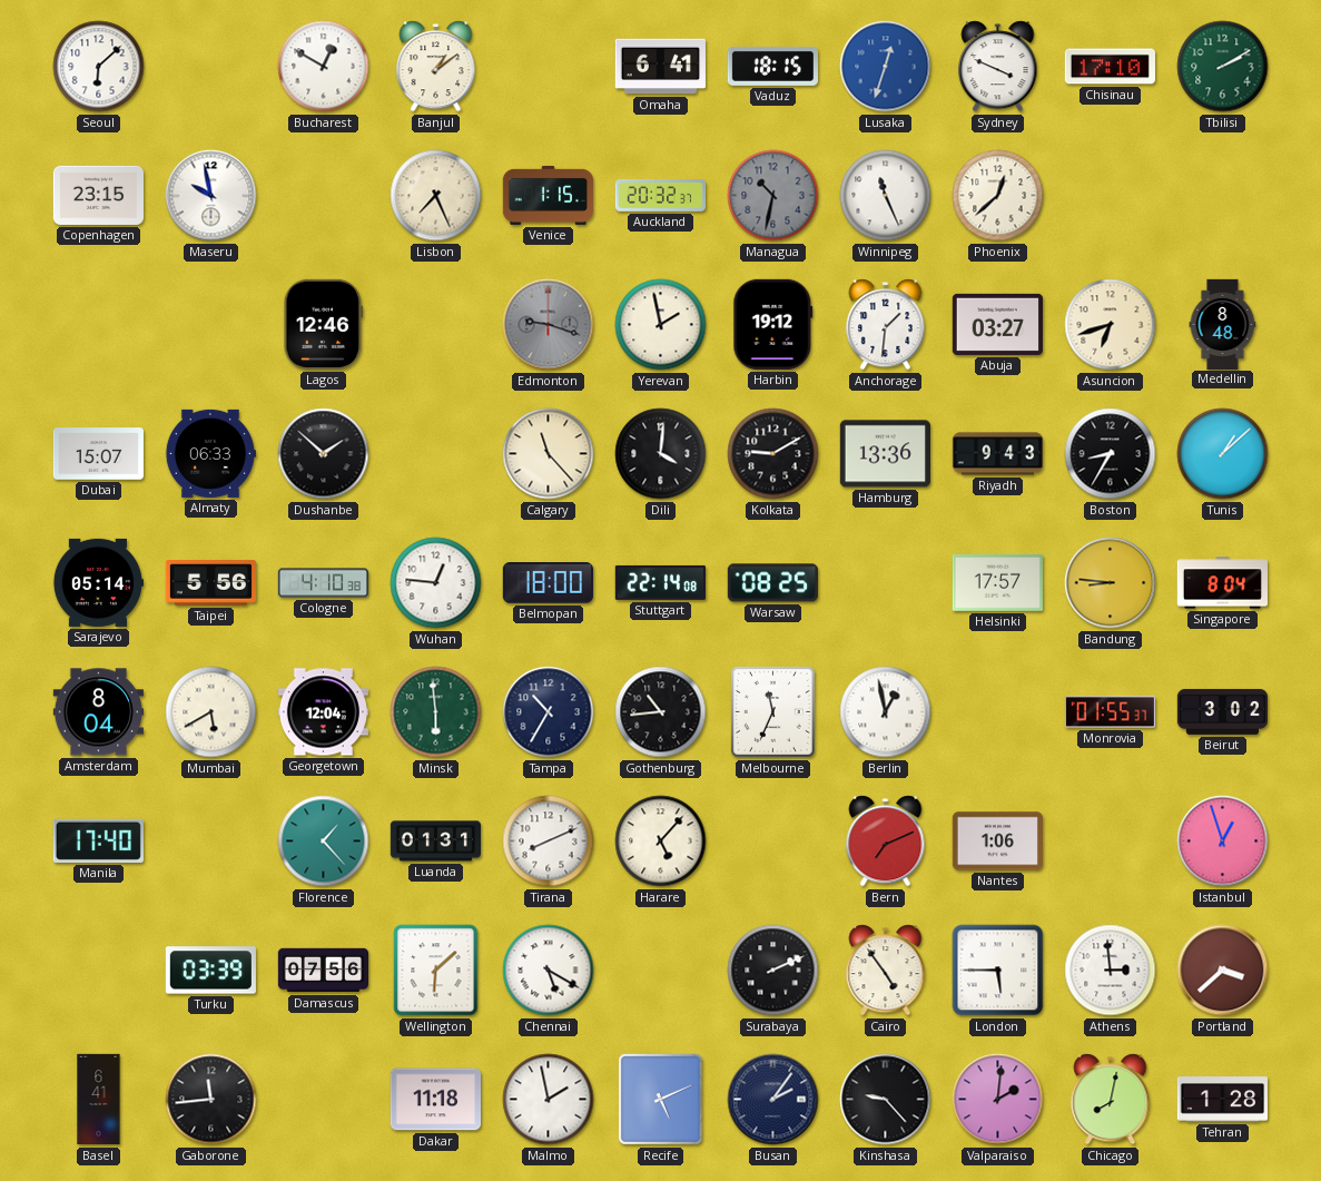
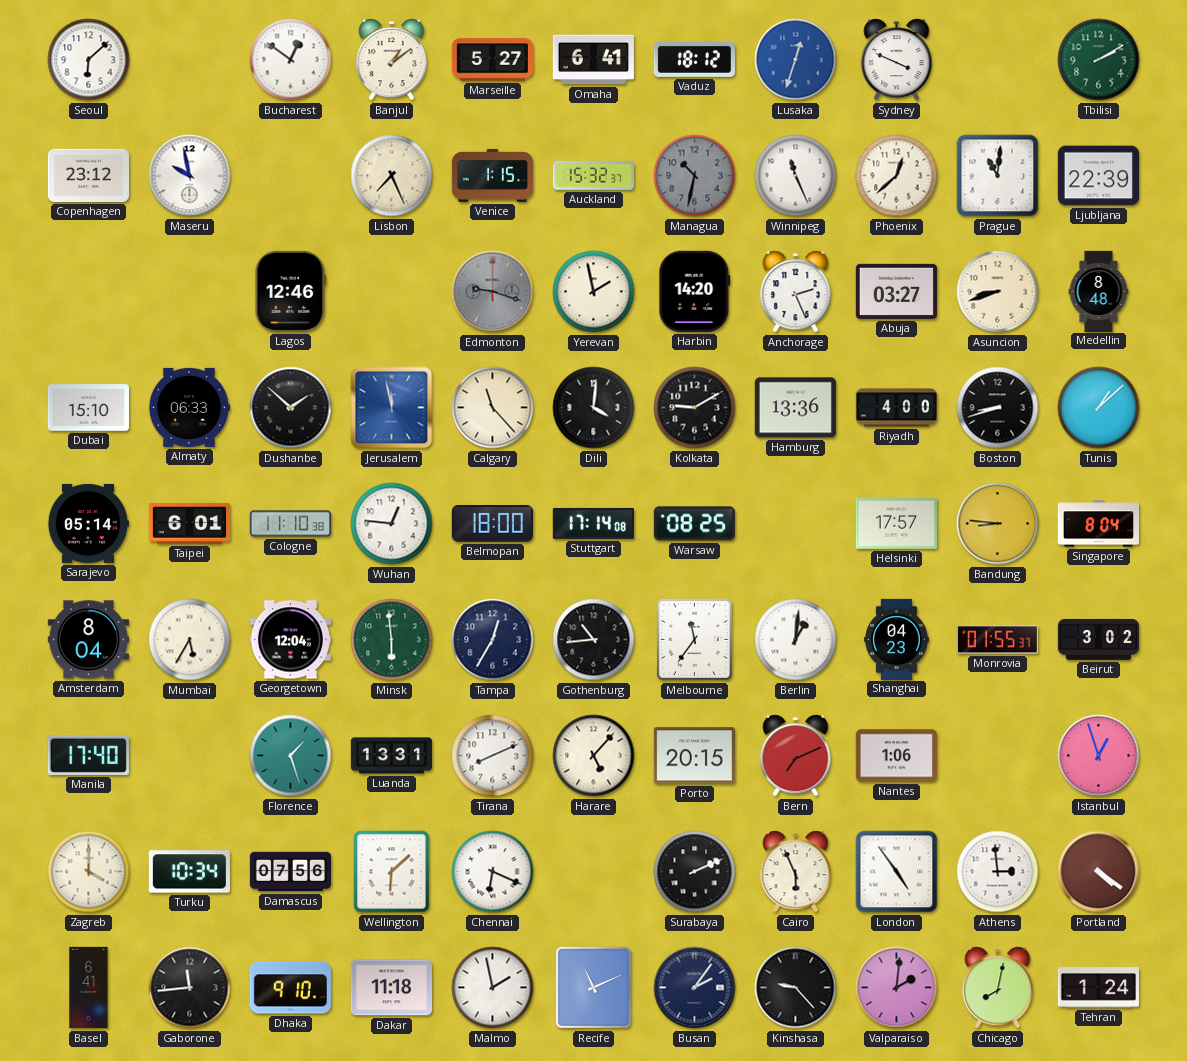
Bucharest: 12:50 -> 12:51 (291, 60)
Marseille: none -> 5:27 (492, 60)
Vaduz: 18:15 -> 18:12 (694, 59)
Chisinau: 17:10 -> none (1110, 67)
Copenhagen: 23:15 -> 23:12 (88, 175)
Auckland: 20:32 -> 15:32 (593, 176)
Prague: none -> 11:01 (998, 176)
Ljubljana: none -> 22:39 (1098, 176)
Harbin: 19:12 -> 14:20 (695, 291)
Anchorage: 1:31 -> 2:26 (796, 292)
Asuncion: 6:42 -> 8:42 (998, 292)
Dubai: 15:07 -> 15:10 (88, 408)
Jerusalem: none -> 11:58 (392, 408)
Riyadh: 9:43 -> 4:00 (896, 408)
Boston: 8:35 -> 8:42 (998, 408)
Taipei: 5:56 -> 6:01 (189, 524)
Cologne: 4:10 -> 11:10 (290, 524)
Stuttgart: 22:14 -> 17:14 (593, 523)
Mumbai: 5:40 -> 5:35 (190, 640)
Tampa: 10:35 -> 12:35 (493, 640)
Melbourne: 11:34 -> 11:36 (694, 639)
Berlin: 12:58 -> 1:01 (796, 640)
Shanghai: none -> 04:23 (897, 639)
Florence: 1:23 -> 1:27 (291, 756)
Luanda: 01:31 -> 13:31 (391, 756)
Porto: none -> 20:15 (694, 756)
Zagreb: none -> 4:00 (89, 872)
Turku: 03:39 -> 10:34 (189, 872)
Chennai: 5:20 -> 6:19 (493, 872)
Cairo: 4:54 -> 5:56 (796, 872)
London: 5:45 -> 4:54 (897, 872)
Portland: 3:38 -> 4:21 (1099, 872)
Dhaka: none -> 9:10 (290, 988)
Recife: 5:11 -> 11:11 (593, 987)
Tehran: 1:28 -> 1:24 (1098, 988)
